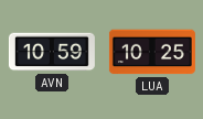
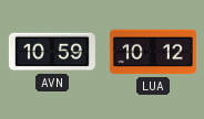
LUA: 10:25 -> 10:12 (153, 52)
